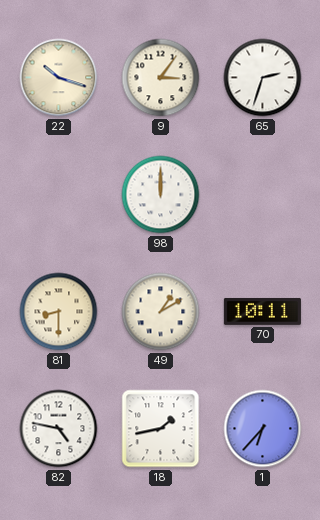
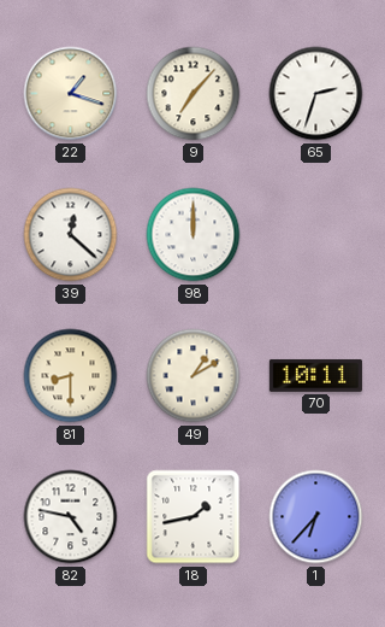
22: 10:18 -> 1:18 (71, 94)
9: 3:06 -> 7:07 (194, 94)
39: none -> 12:22 (71, 235)
